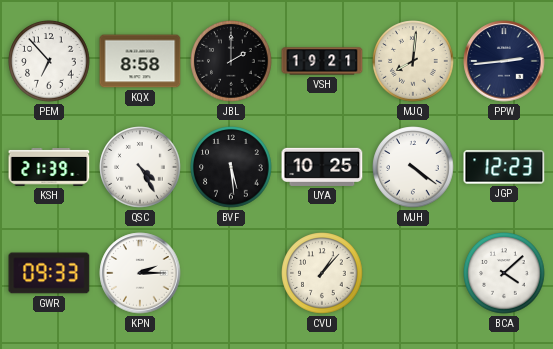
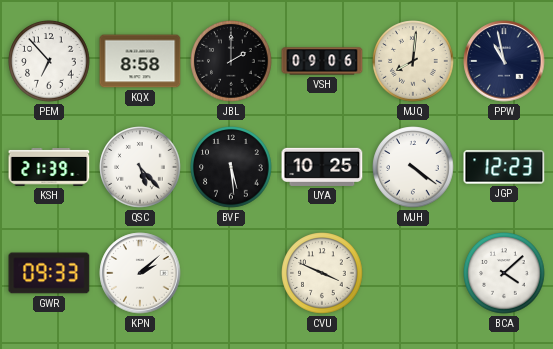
VSH: 19:21 -> 09:06 (322, 61)
PPW: 2:44 -> 10:58 (504, 61)
QSC: 4:25 -> 5:23 (140, 167)
KPN: 2:15 -> 2:08 (140, 273)
CVU: 1:07 -> 3:49 (322, 273)
